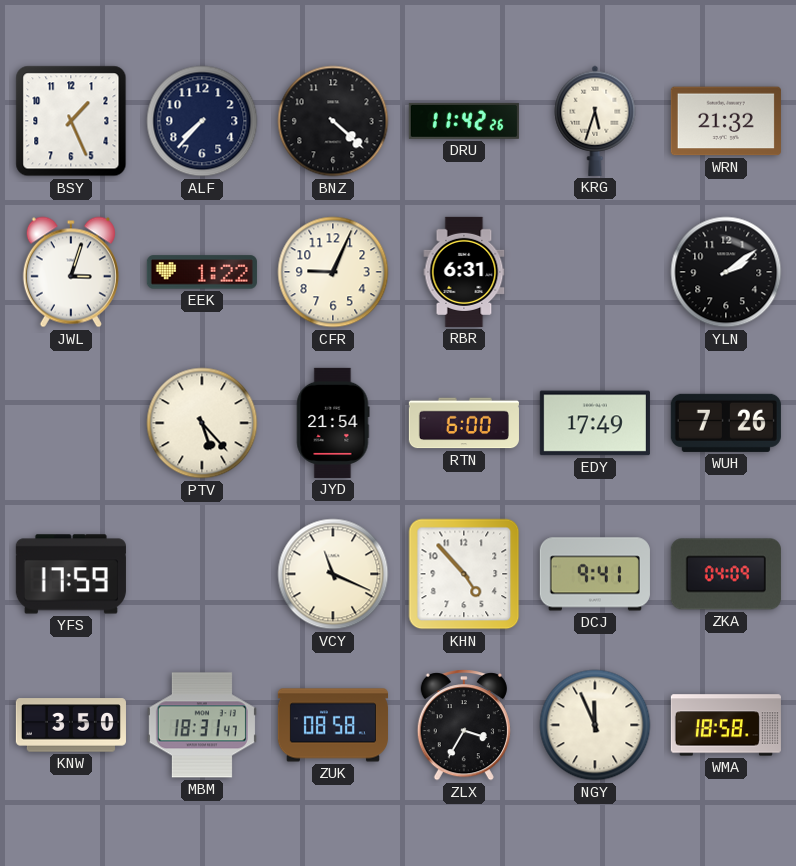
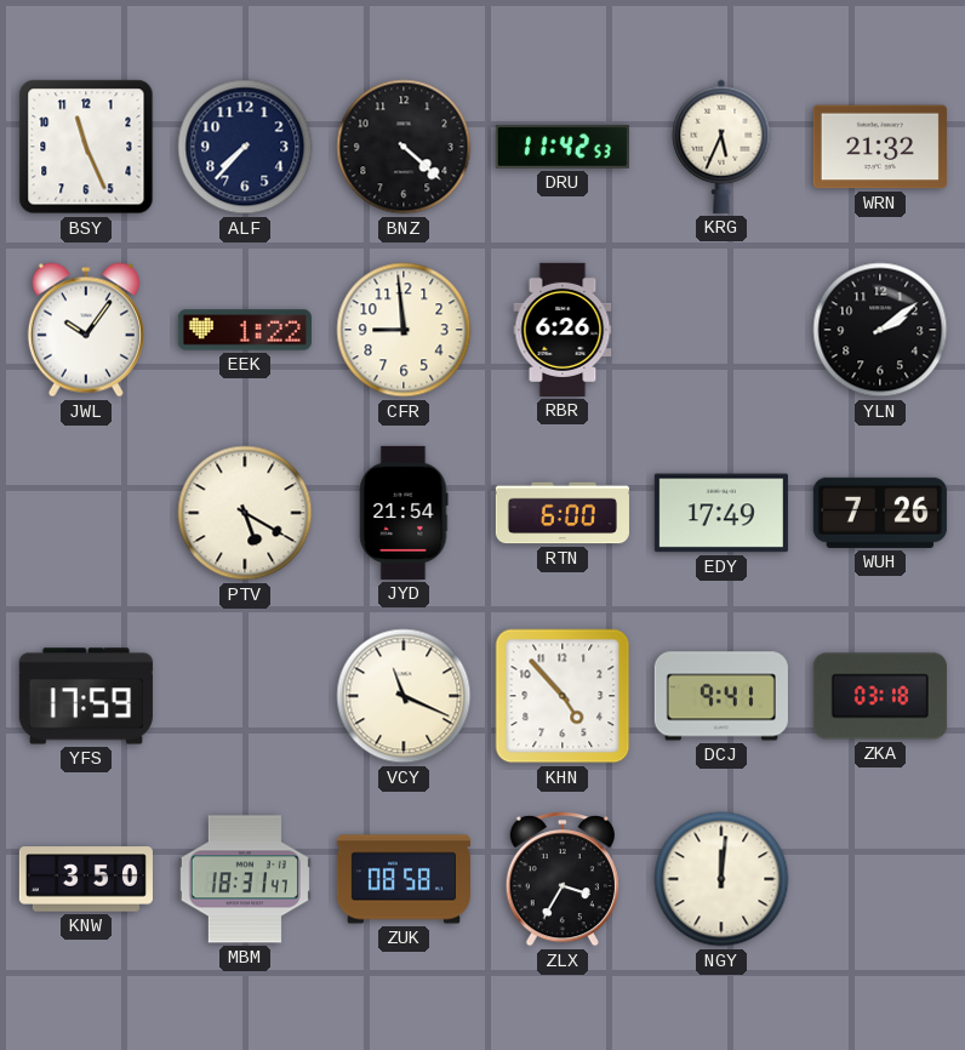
BSY: 1:26 -> 11:26 (86, 147)
DRU: 11:42:26 -> 11:42:53 (563, 147)
KRG: 5:33 -> 5:34 (721, 147)
JWL: 3:03 -> 10:06 (86, 330)
CFR: 9:04 -> 8:59 (404, 330)
RBR: 6:31 -> 6:26 (563, 330)
PTV: 5:23 -> 5:20 (245, 513)
ZKA: 04:09 -> 03:18 (880, 696)
NGY: 11:56 -> 12:01 (721, 879)
WMA: 18:58 -> none (726, 725)
